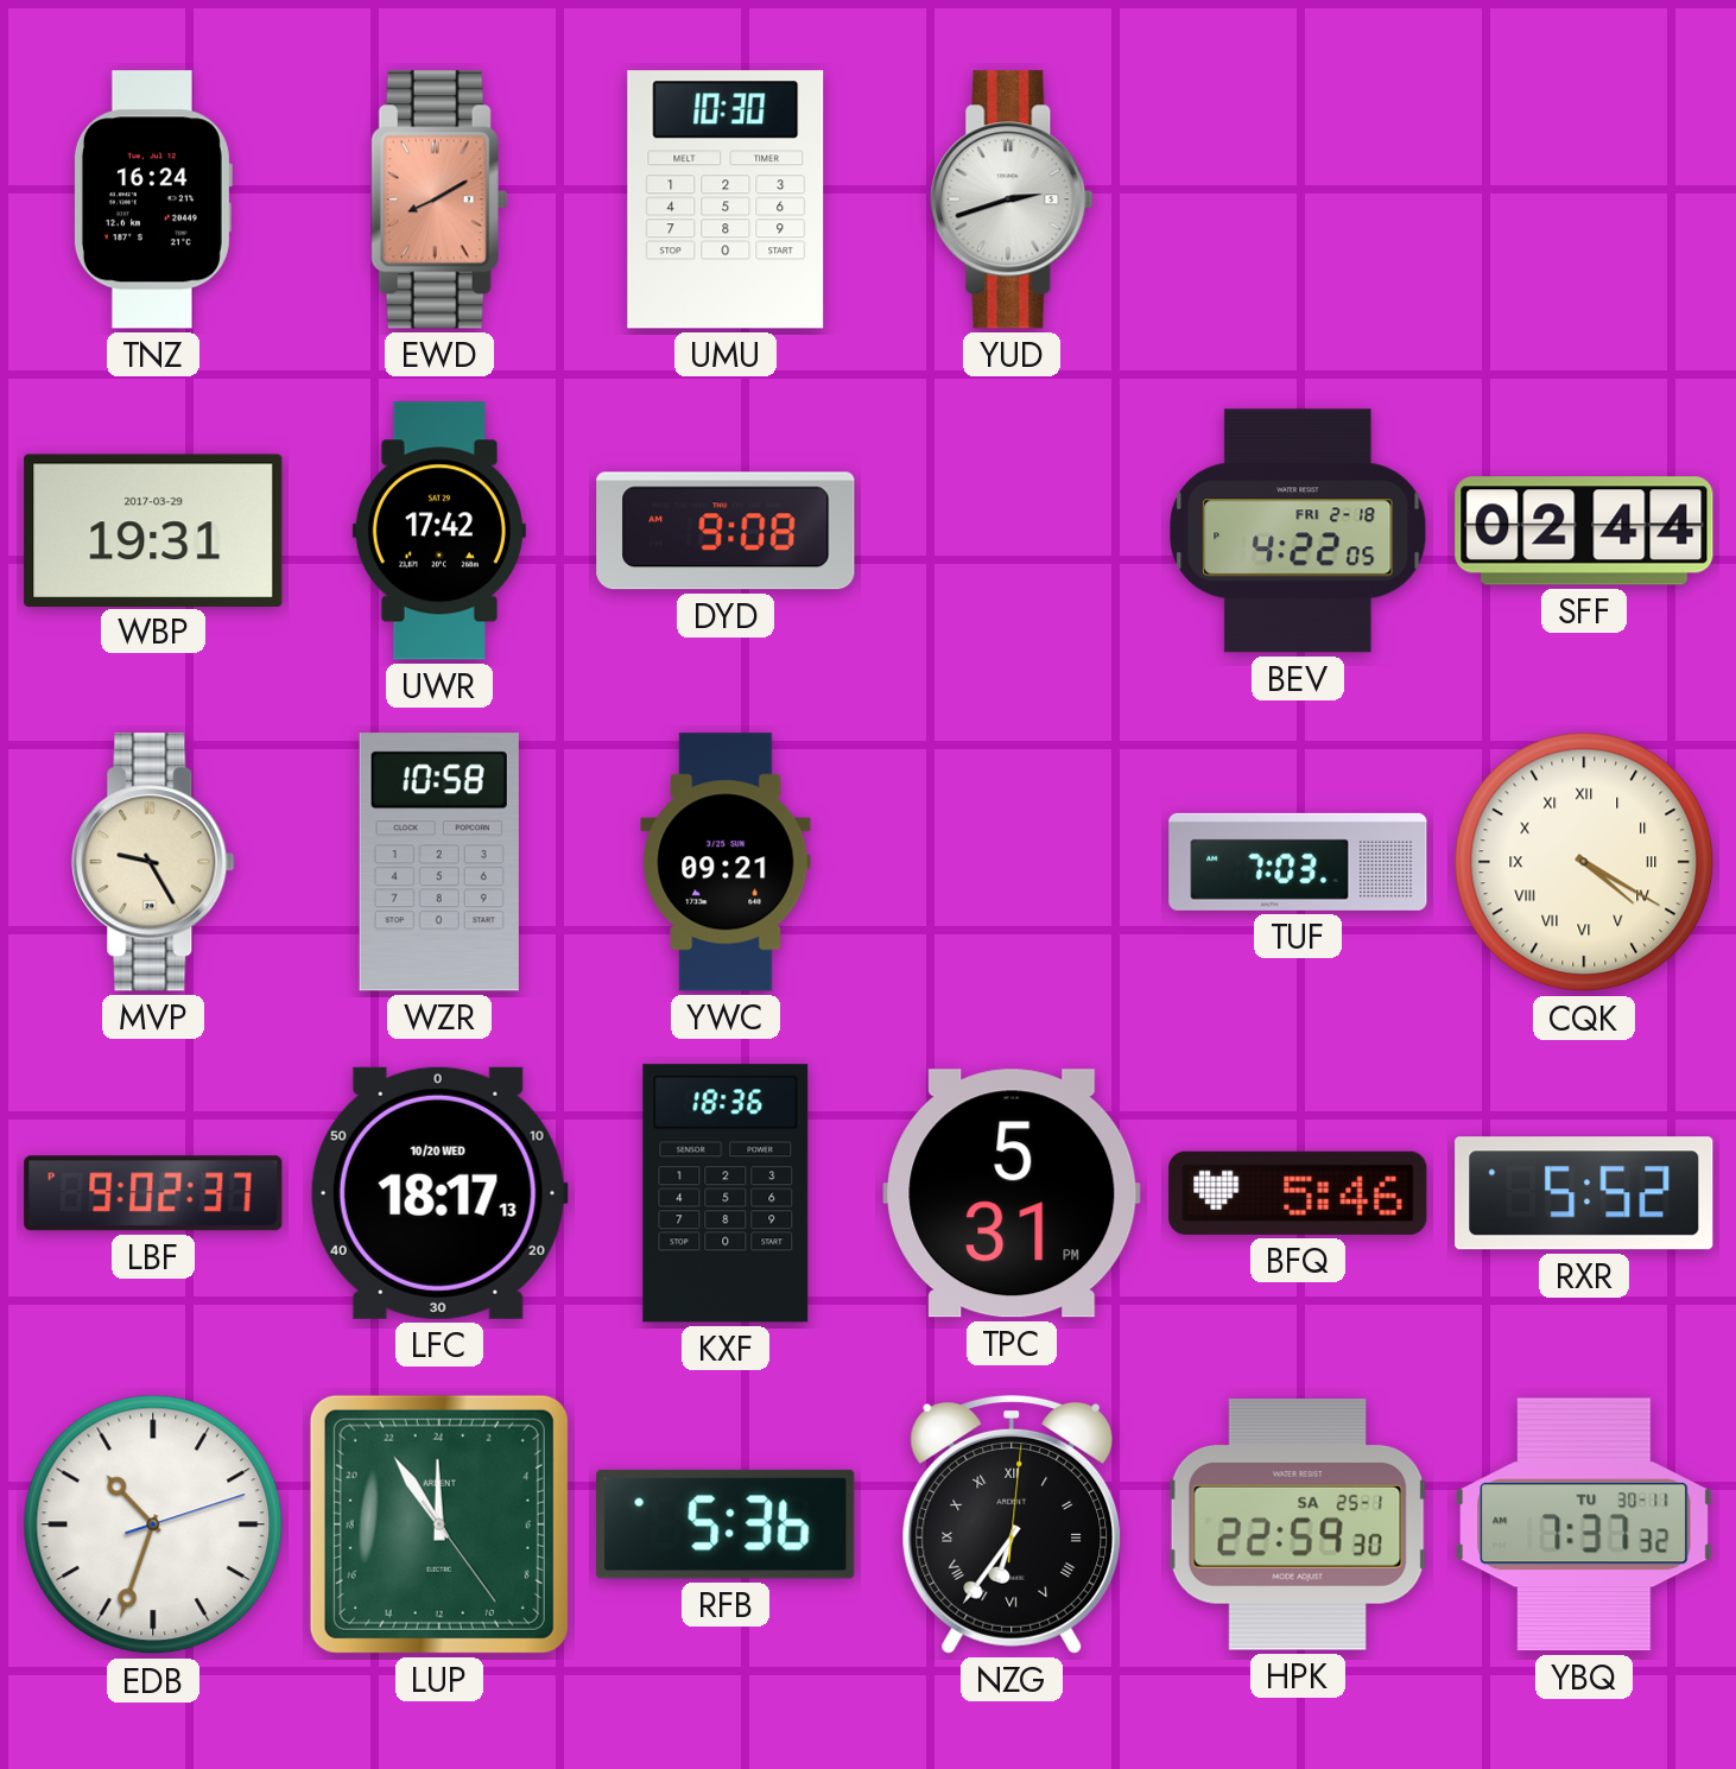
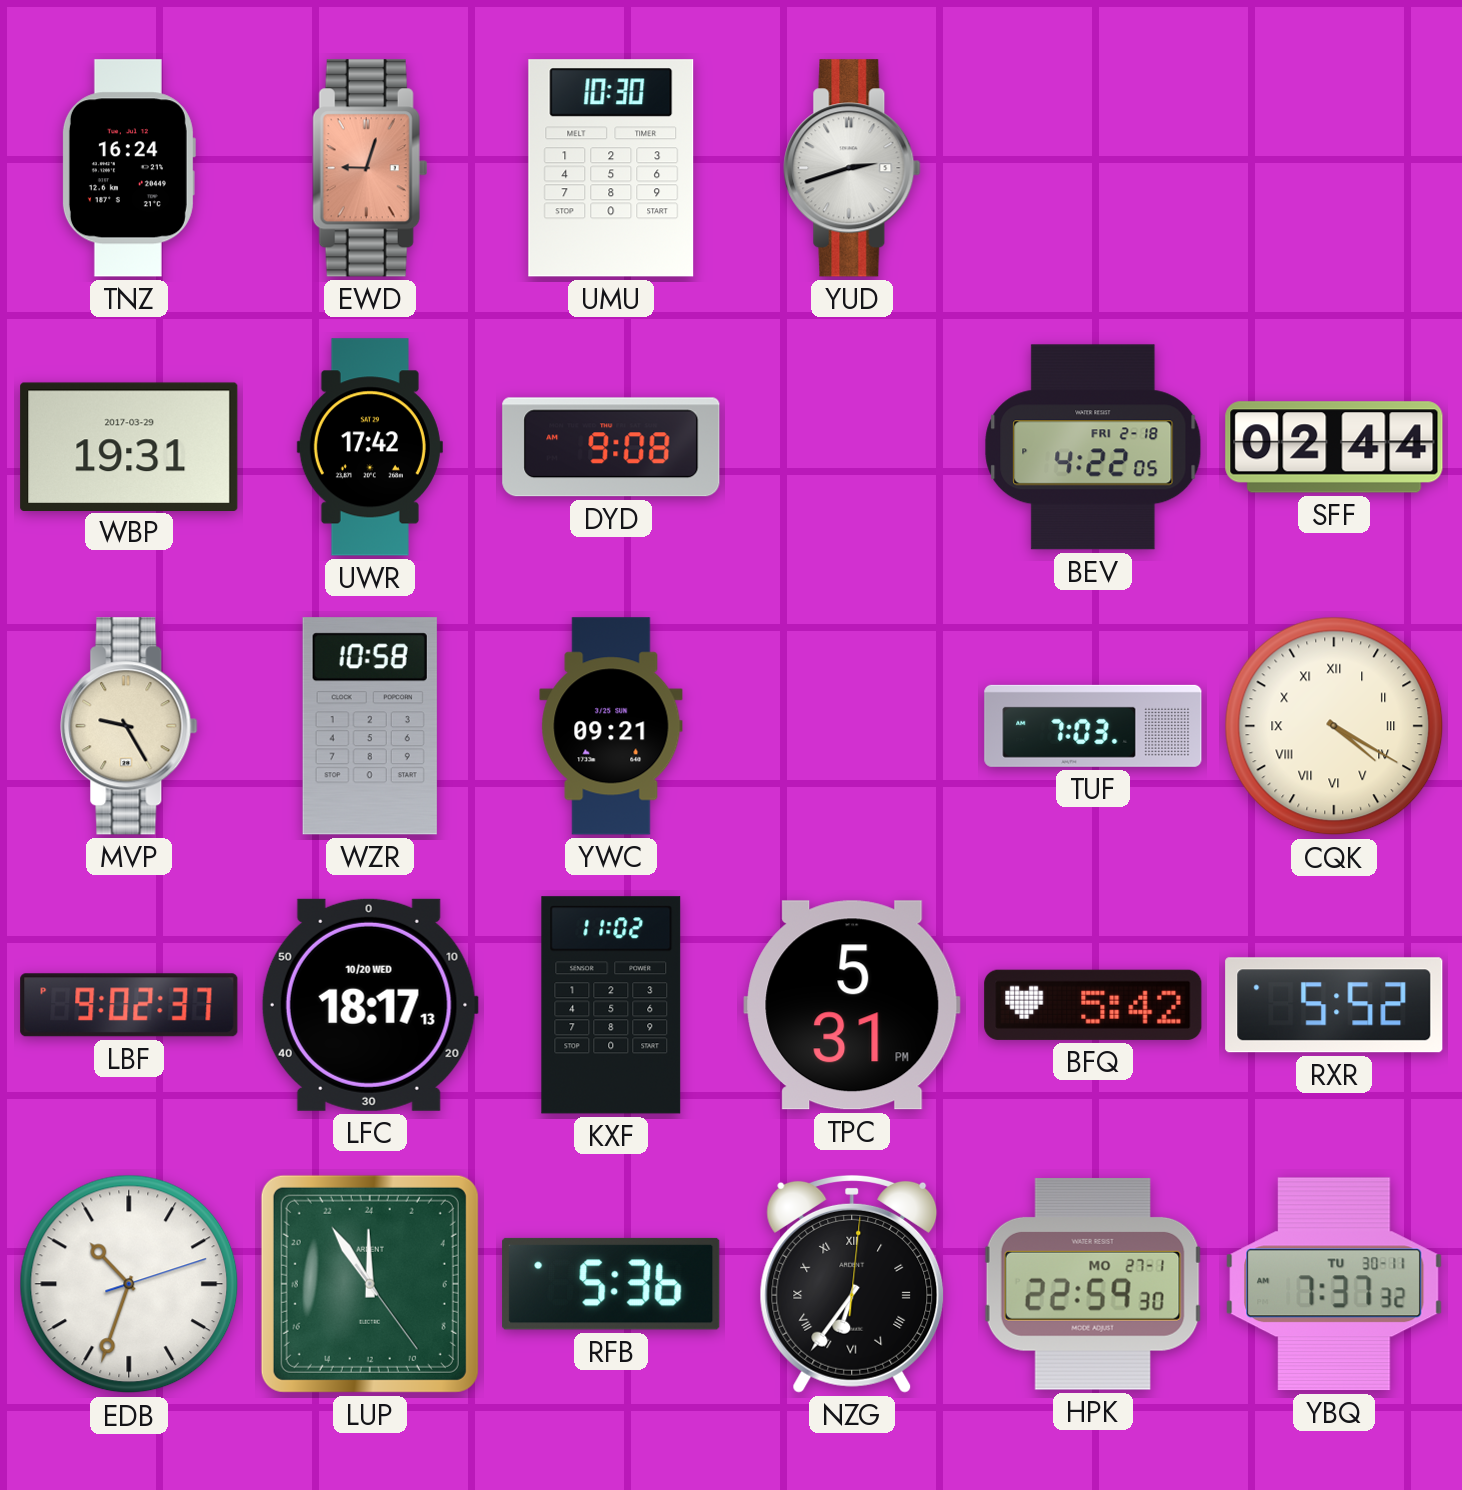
EWD: 8:10 -> 9:03 (370, 168)
KXF: 18:36 -> 11:02 (611, 1005)
BFQ: 5:46 -> 5:42 (1093, 1005)
HPK date: SA 25-1 -> MO 27-1 (1093, 1284)
